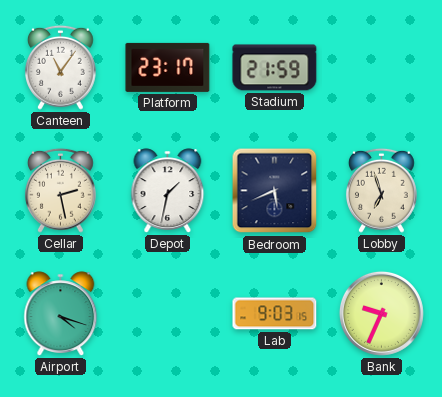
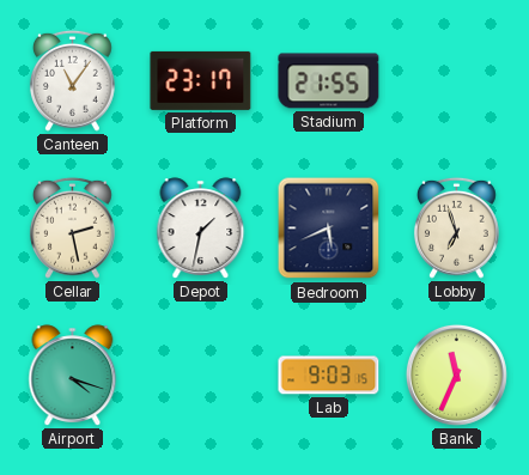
Stadium: 21:59 -> 21:55 (329, 81)
Bank: 9:34 -> 11:34 (456, 374)
